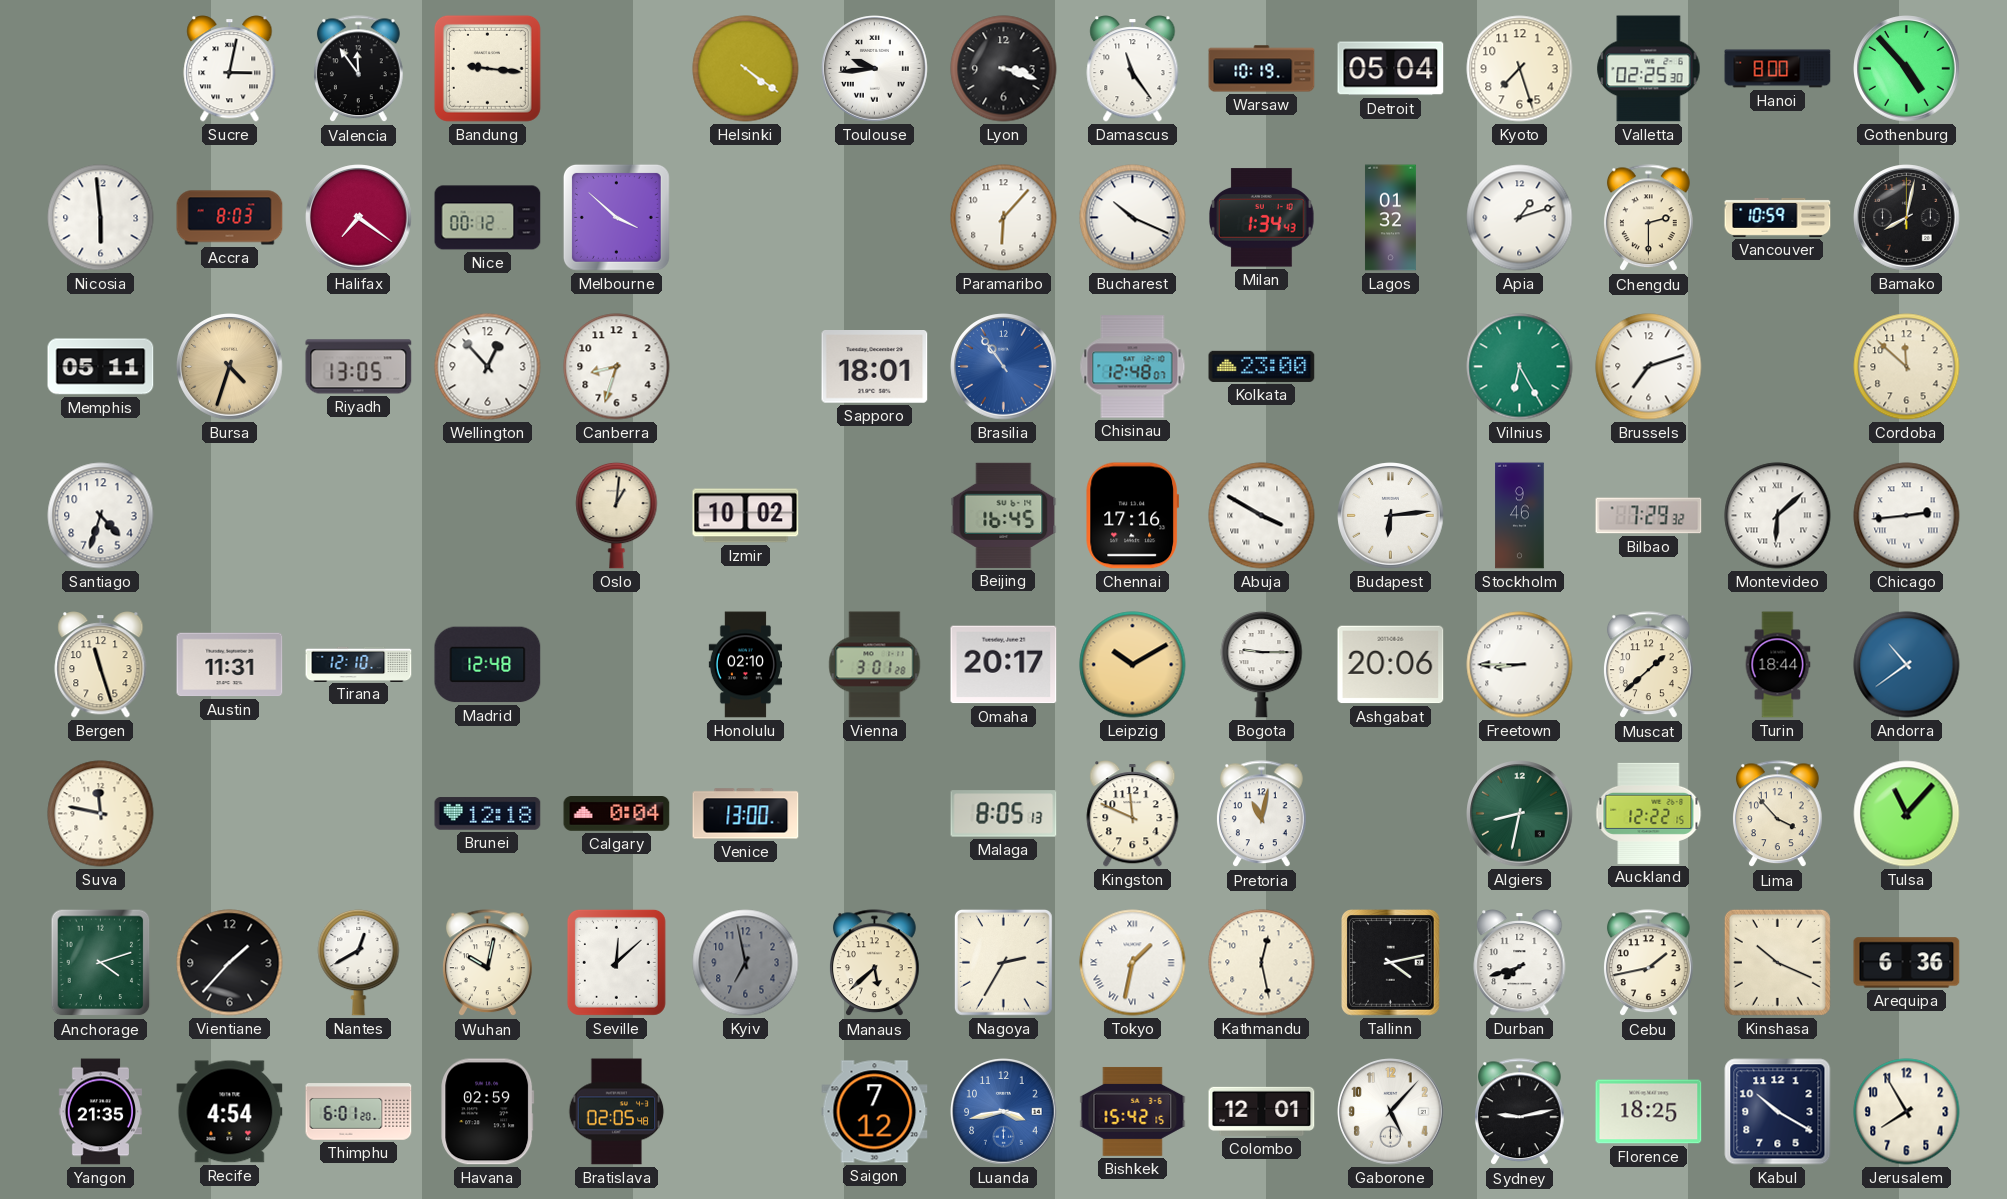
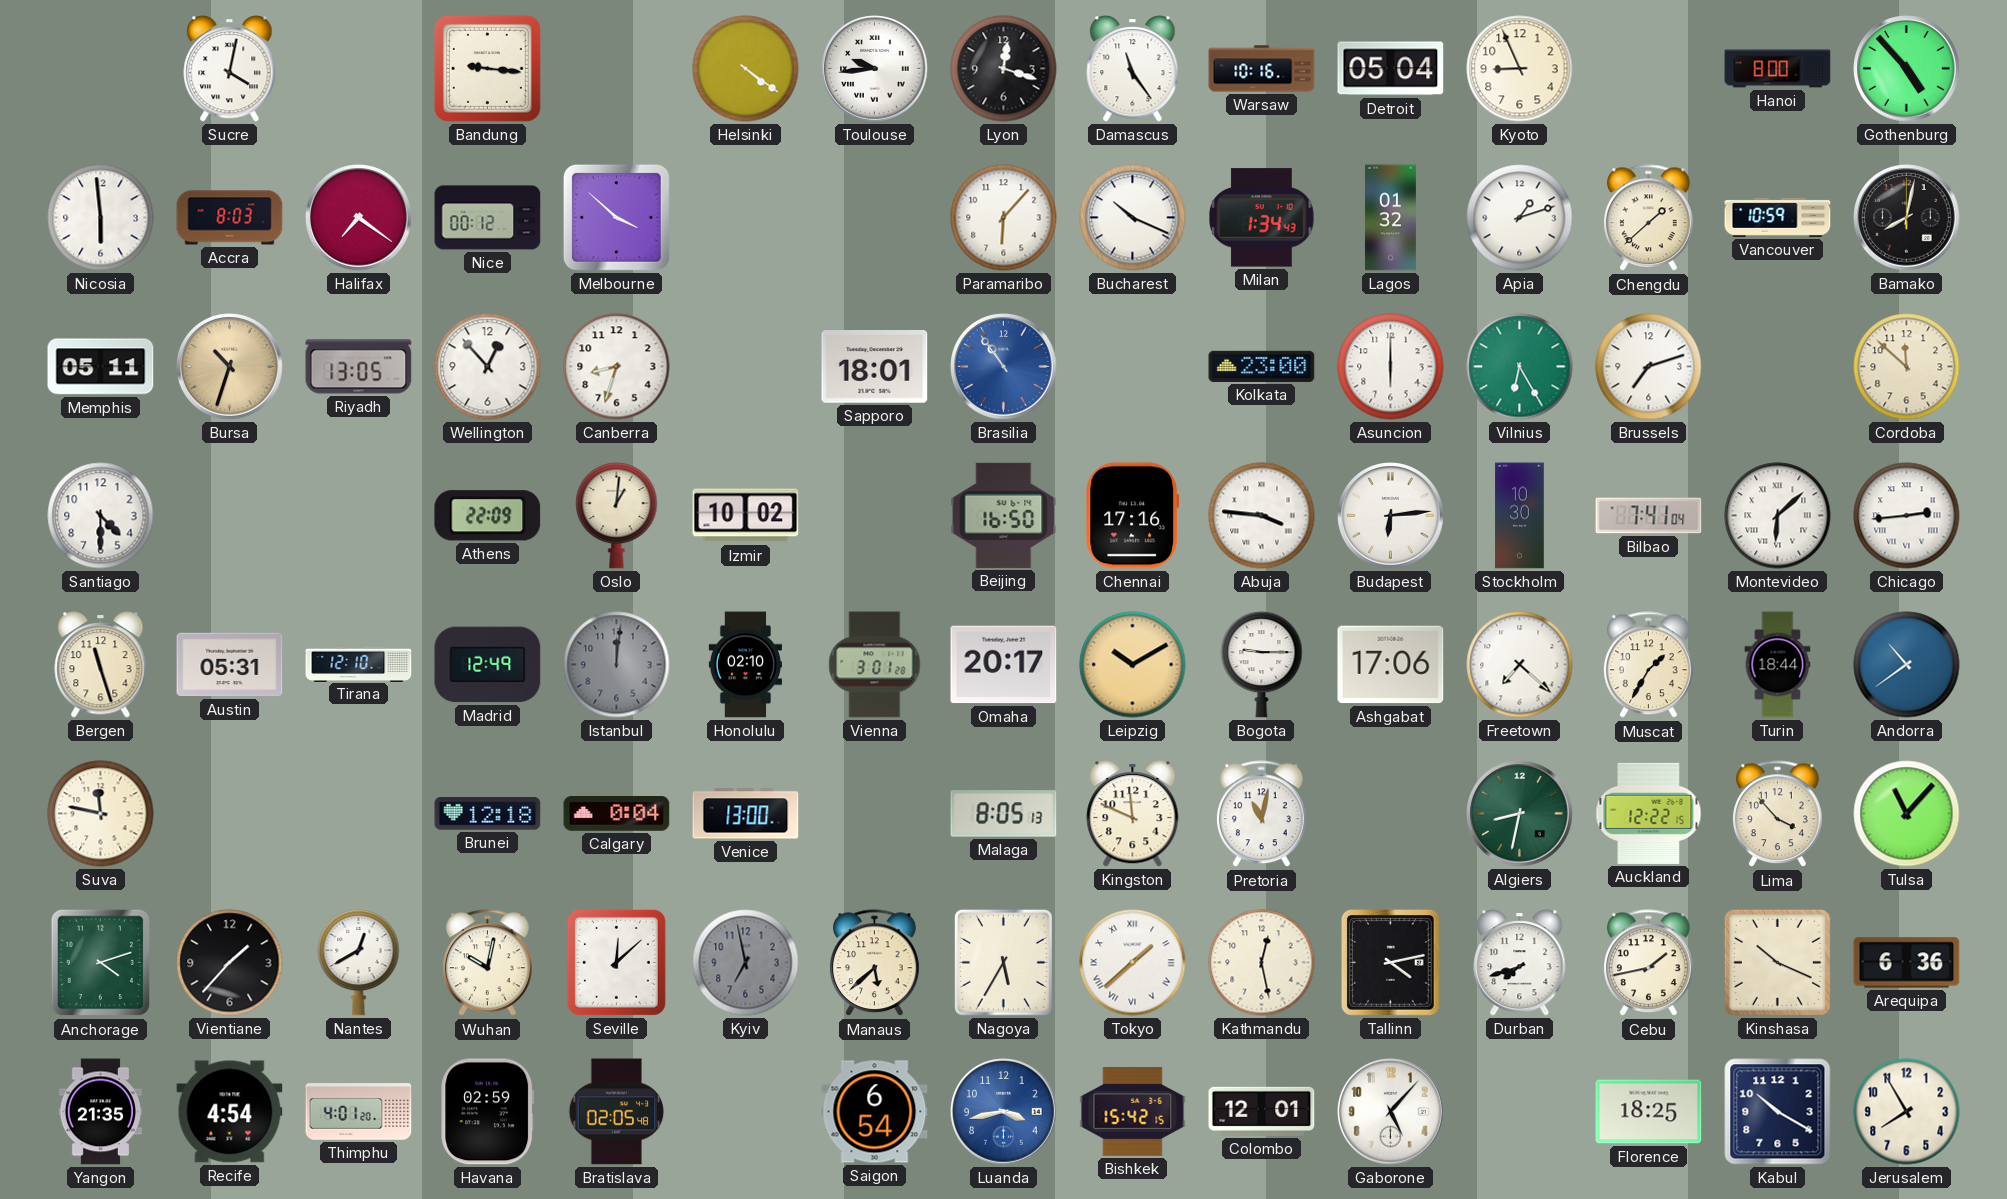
Sucre: 3:02 -> 4:02 (230, 69)
Valencia: 11:54 -> none (359, 69)
Lyon: 3:18 -> 12:18 (1004, 69)
Warsaw: 10:19 -> 10:16 (1262, 69)
Kyoto: 7:27 -> 8:56 (1520, 69)
Valletta: 02:25 -> none (1649, 69)
Chengdu: 2:30 -> 1:38 (1649, 218)
Bursa: 4:33 -> 10:33 (230, 367)
Chisinau: 12:48 -> none (1133, 367)
Asuncion: none -> 6:00 (1391, 367)
Santiago: 4:33 -> 4:30 (101, 516)
Athens: none -> 22:09 (488, 516)
Beijing: 16:45 -> 16:50 (1004, 515)
Abuja: 3:50 -> 3:46 (1262, 516)
Stockholm: 9:46 -> 10:30 (1520, 516)
Bilbao: 7:29 -> 7:41 (1649, 516)
Austin: 11:31 -> 05:31 (230, 665)
Madrid: 12:48 -> 12:49 (488, 665)
Istanbul: none -> 12:01 (617, 665)
Ashgabat: 20:06 -> 17:06 (1391, 665)
Freetown: 8:45 -> 7:22 (1520, 665)
Muscat: 1:38 -> 1:35 (1649, 665)
Nagoya: 2:35 -> 5:35 (1003, 962)
Tokyo: 1:32 -> 1:38 (1133, 963)
Thimphu: 6:01 -> 4:01 (359, 1112)
Saigon: 7:12 -> 6:54 (875, 1112)
Sydney: 9:13 -> none (1520, 1112)
